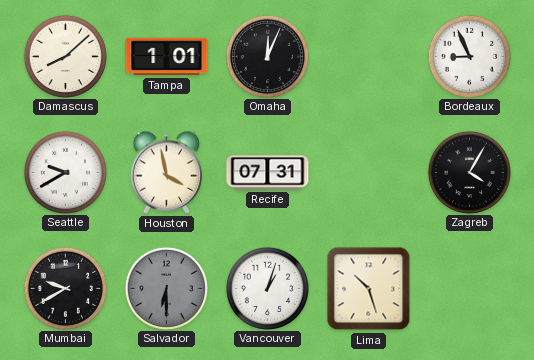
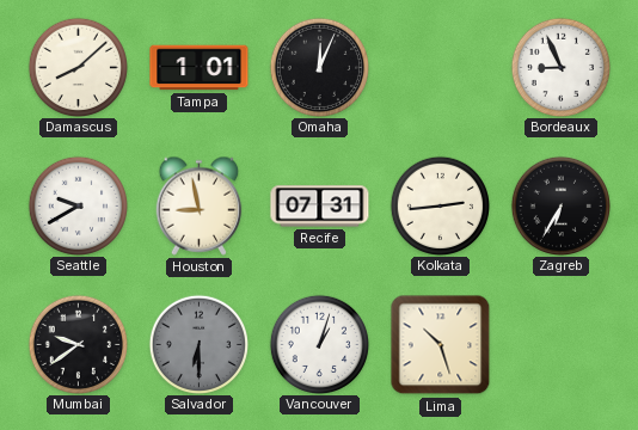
Houston: 3:58 -> 8:58 (200, 205)
Kolkata: none -> 2:44 (440, 205)
Zagreb: 4:05 -> 6:35 (560, 205)
Mumbai: 9:40 -> 9:39 (78, 344)
